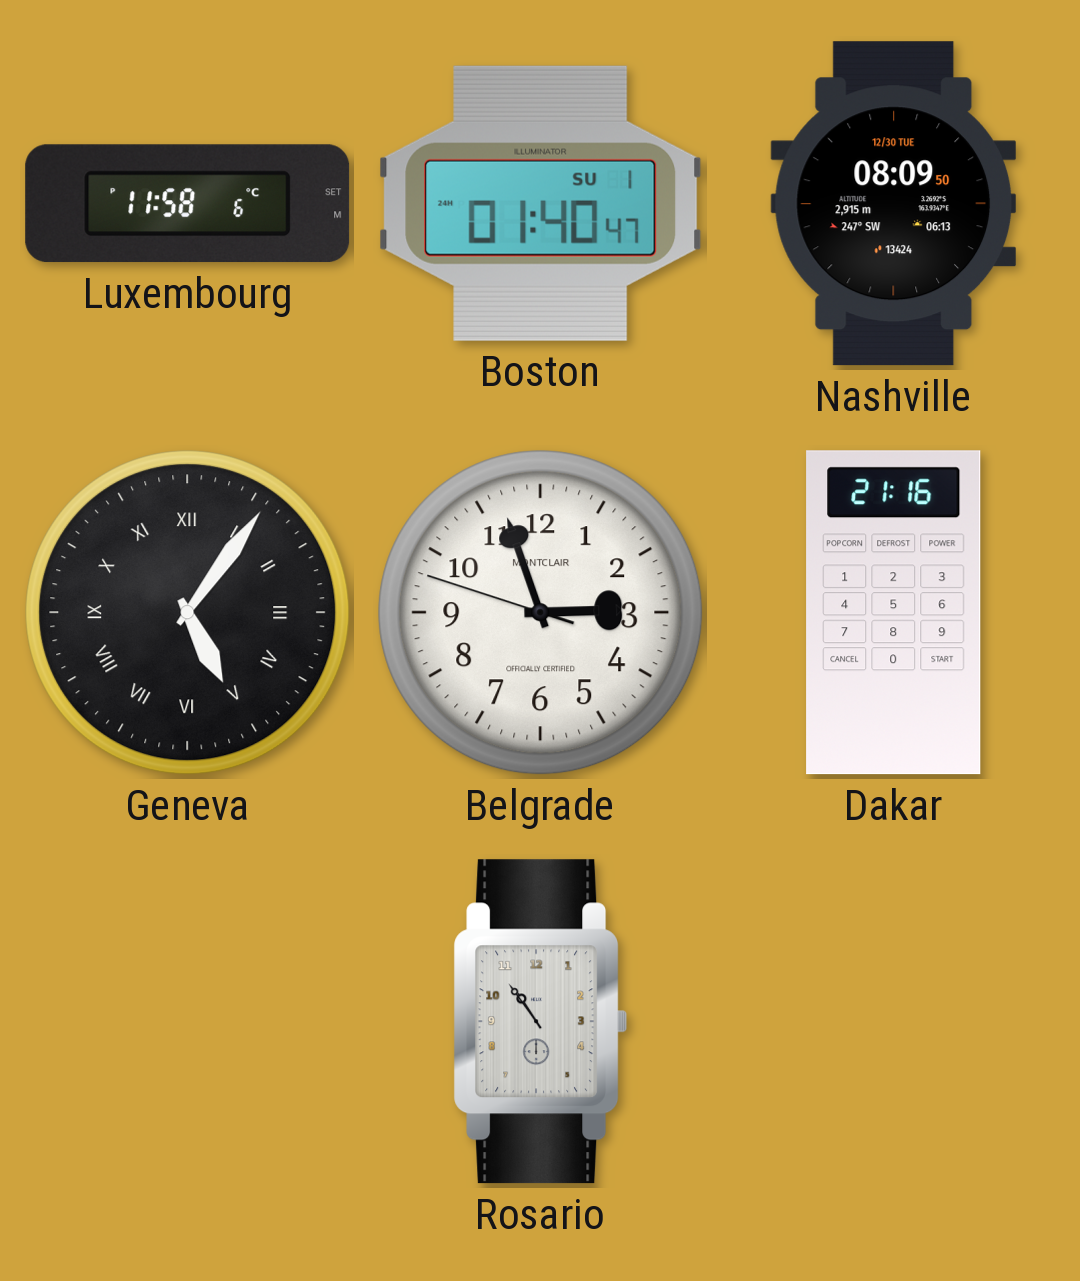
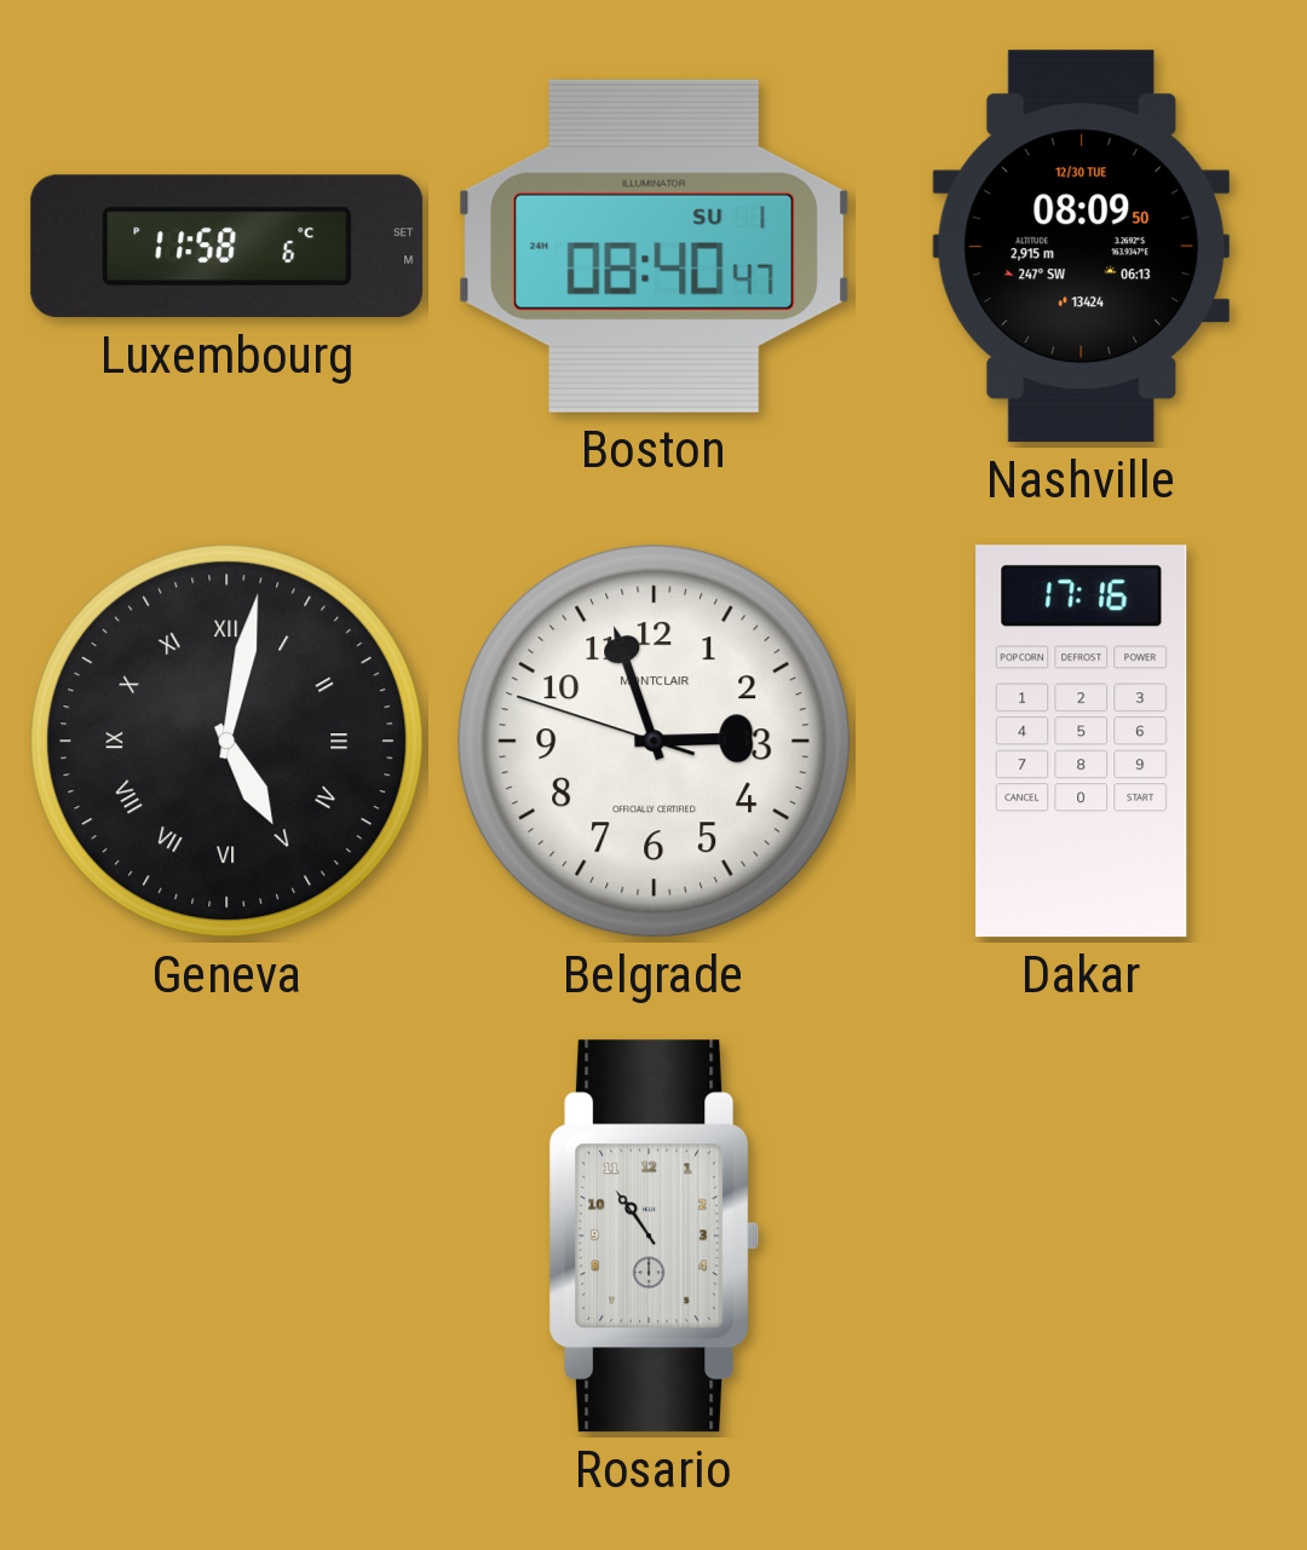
Boston: 01:40 -> 08:40 (655, 246)
Geneva: 5:06 -> 5:02 (228, 742)
Dakar: 21:16 -> 17:16 (1082, 742)
